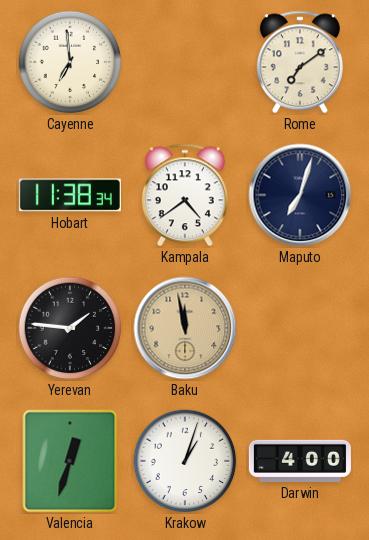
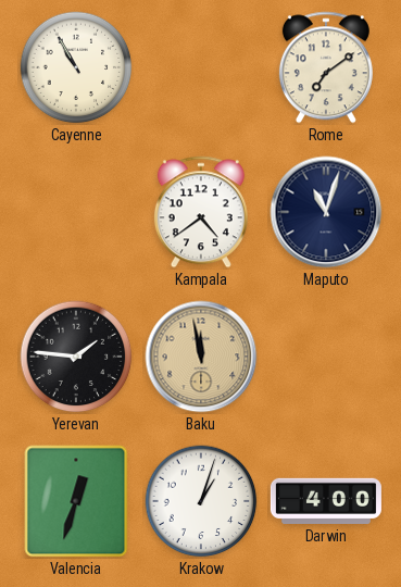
Cayenne: 6:59 -> 10:55 (76, 67)
Hobart: 11:38 -> none (70, 195)
Maputo: 7:03 -> 11:03 (326, 212)
